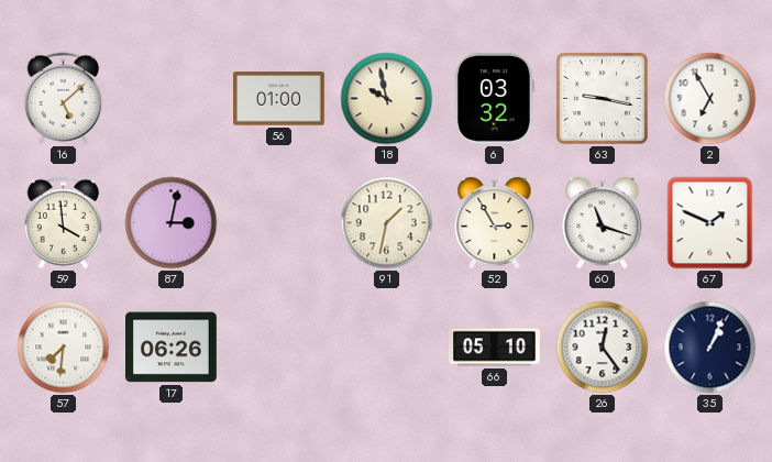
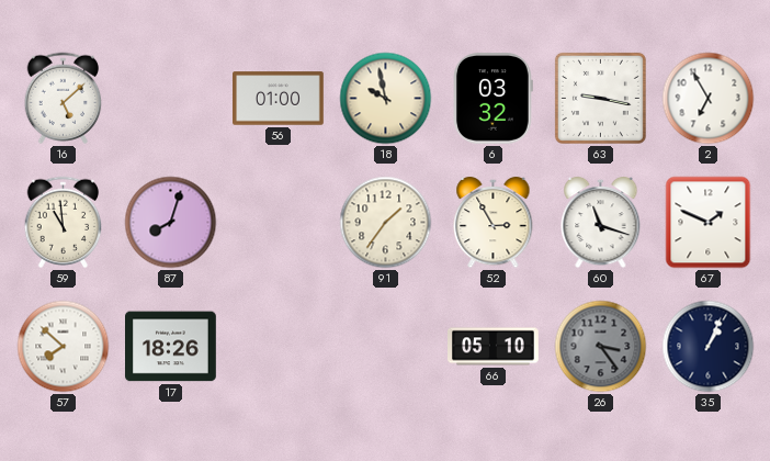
59: 3:59 -> 10:59 (64, 223)
87: 3:02 -> 8:03 (171, 223)
91: 1:32 -> 1:36 (386, 223)
57: 7:31 -> 7:52 (64, 347)
17: 06:26 -> 18:26 (171, 347)
26: 12:24 -> 3:24 (601, 347)
26 dial: white -> grey (601, 347)
